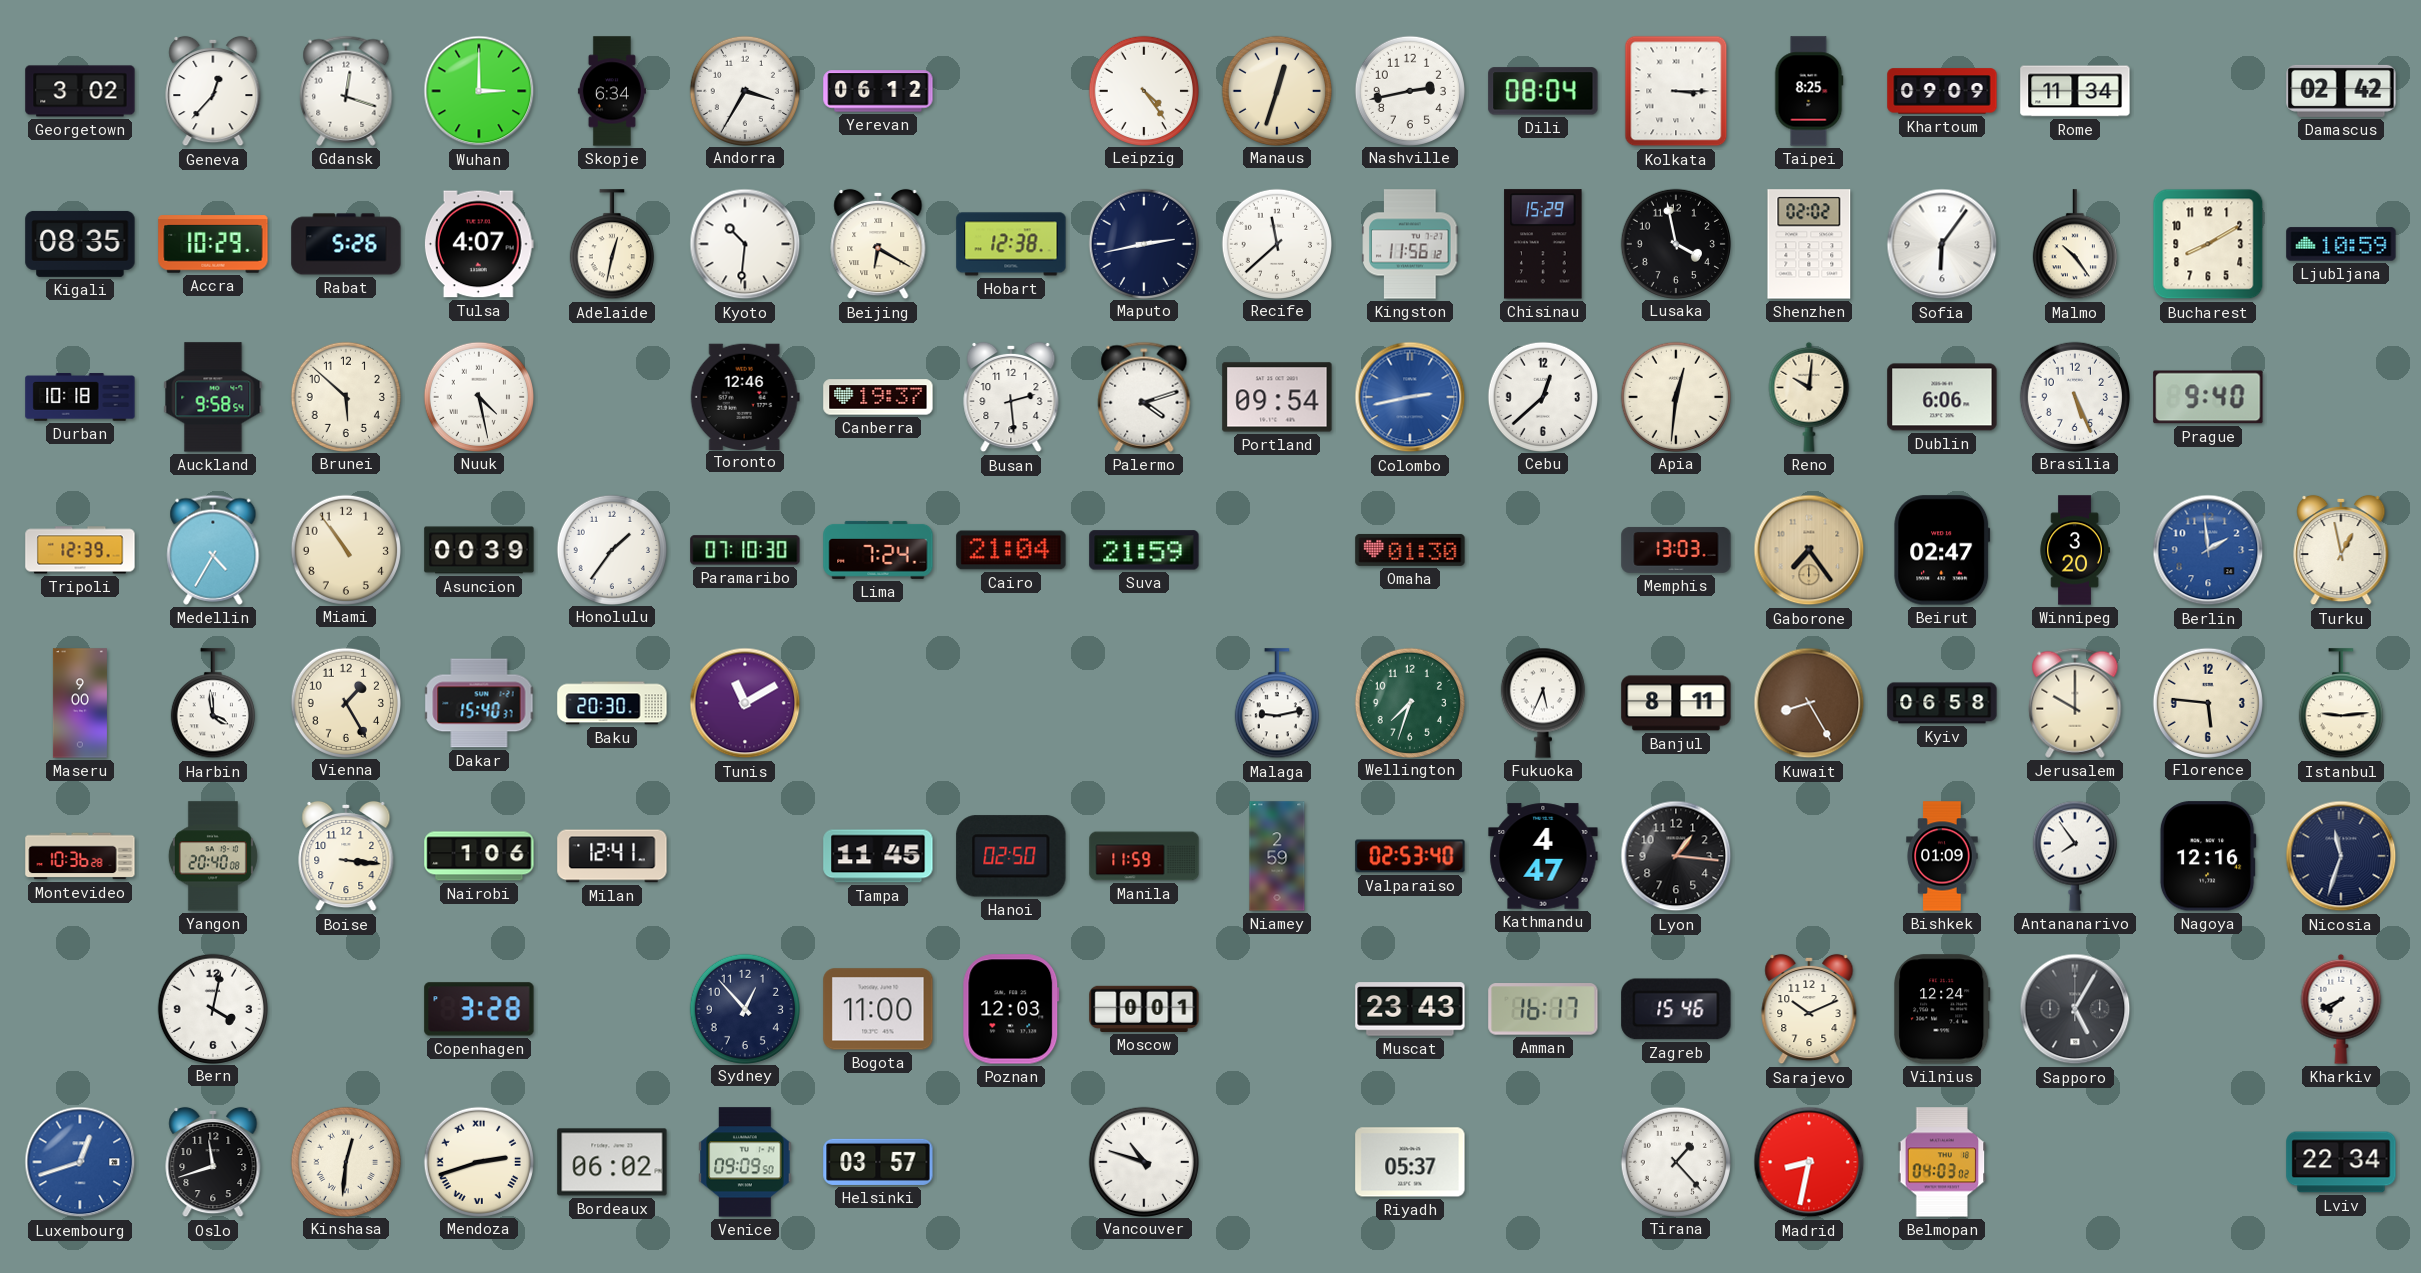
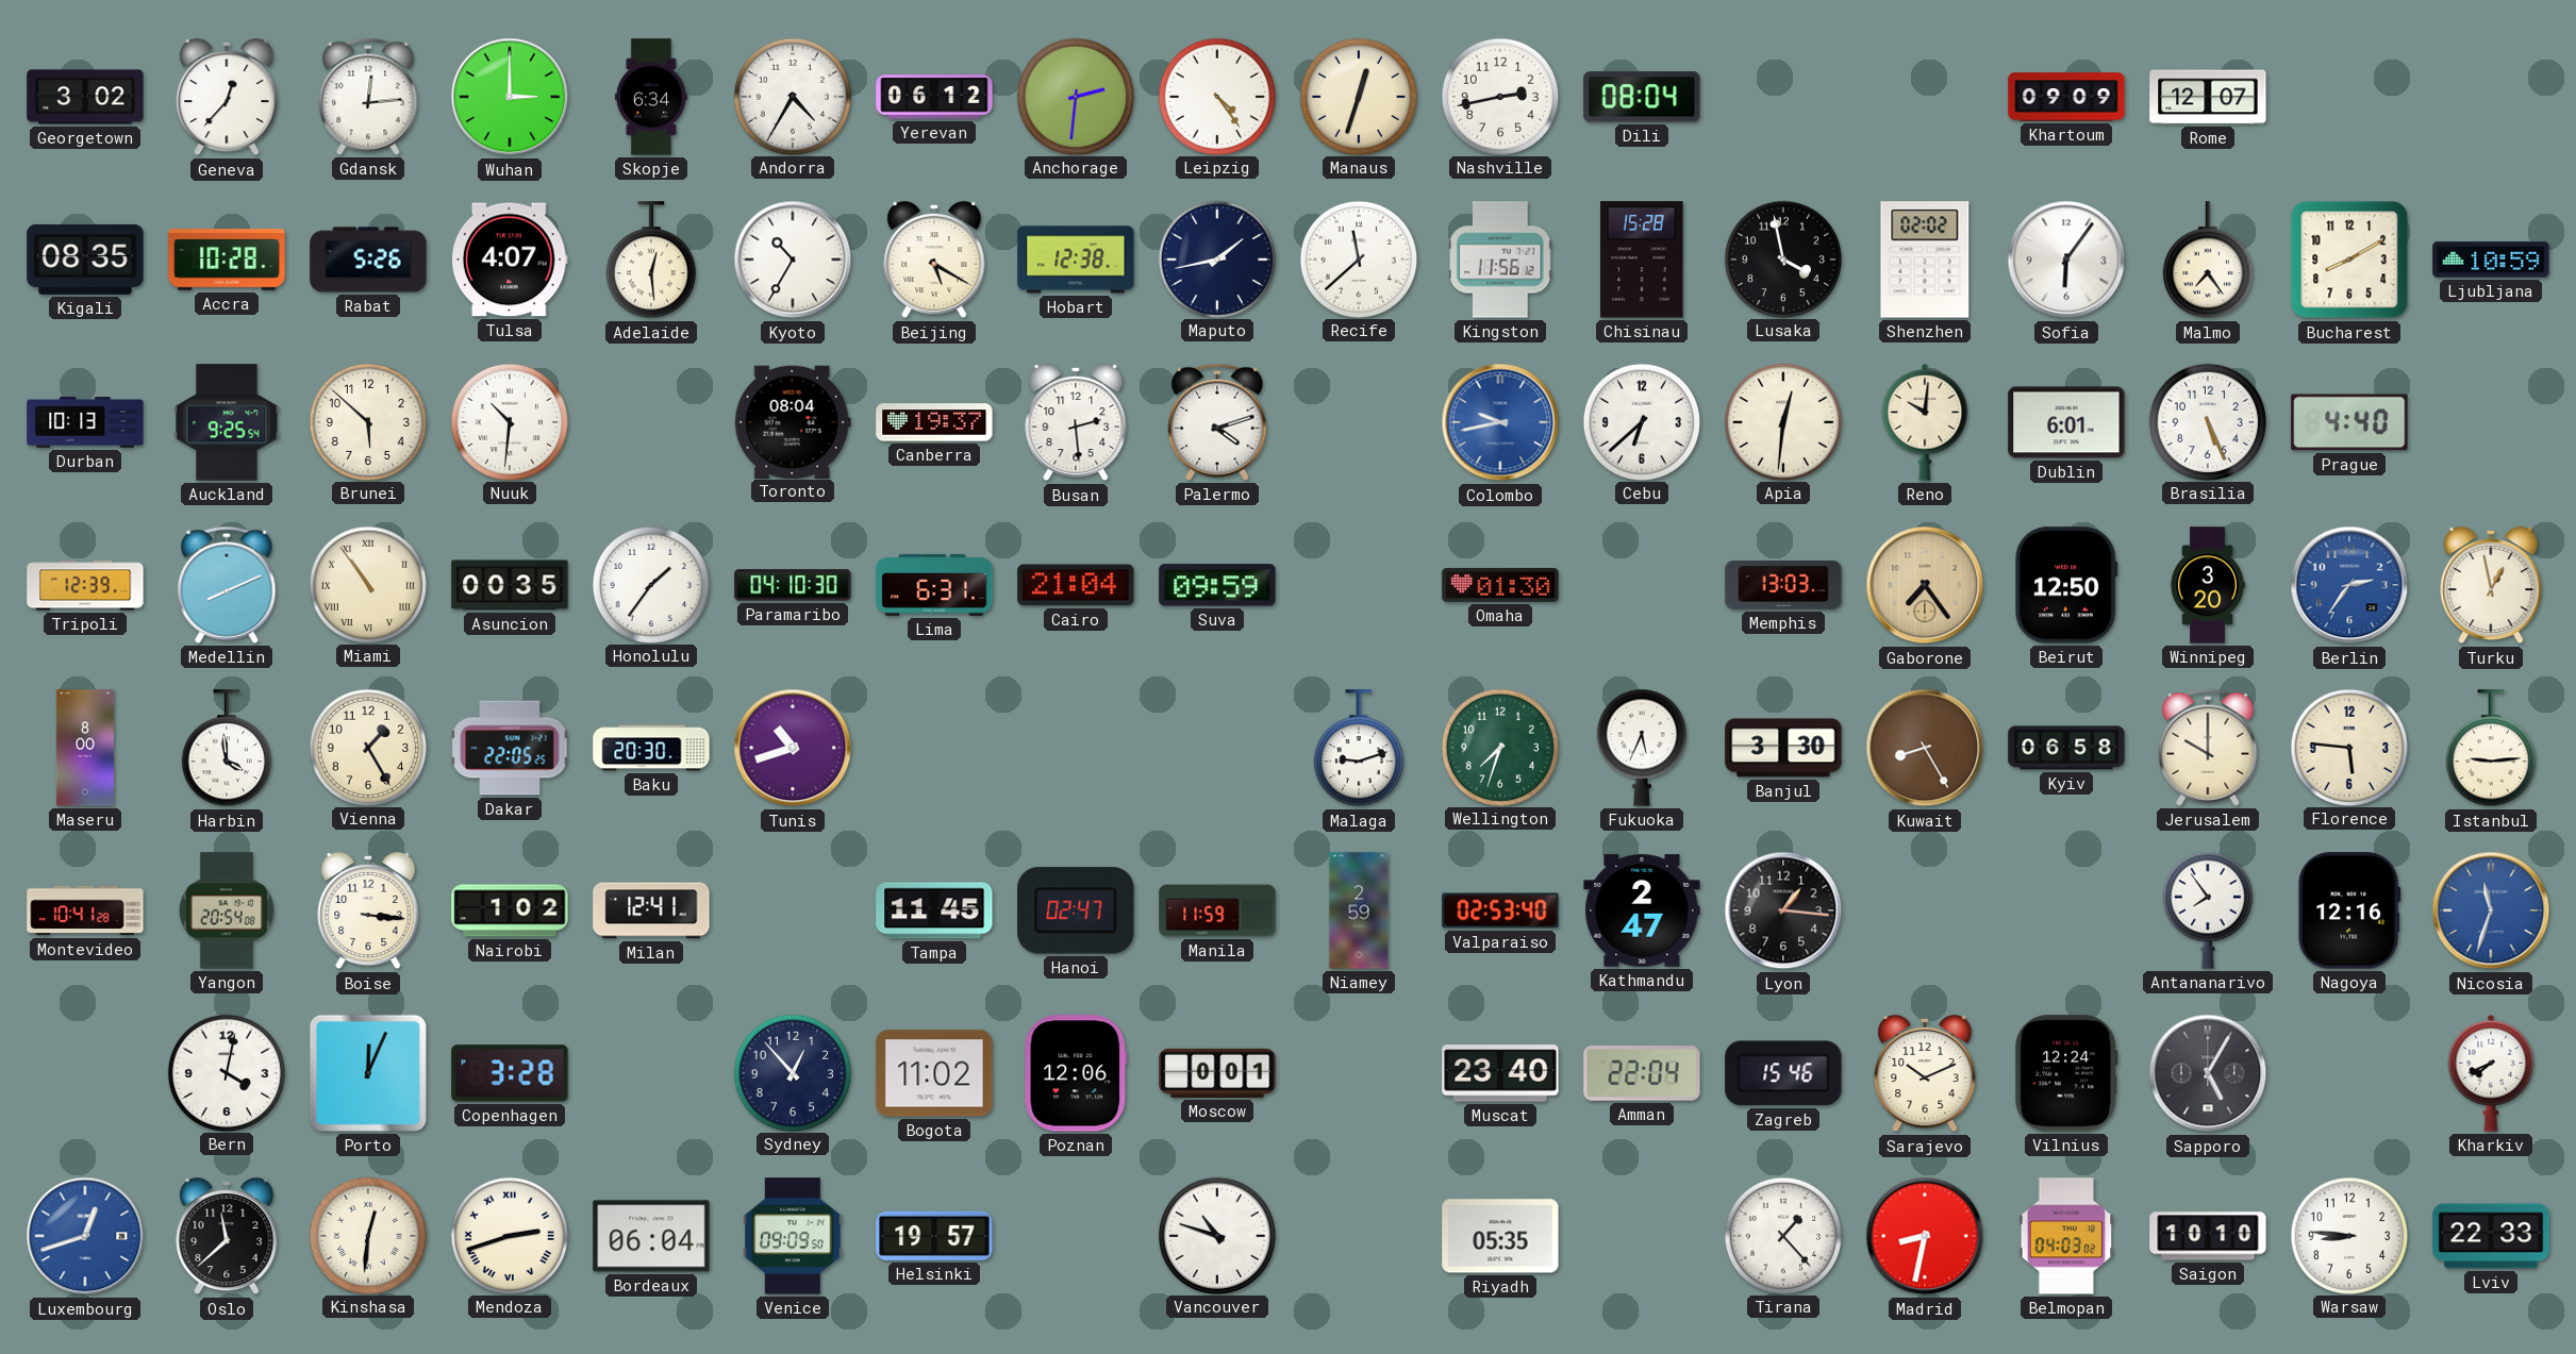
Gdansk: 12:18 -> 12:14 (368, 97)
Andorra: 3:35 -> 4:35 (792, 96)
Anchorage: none -> 2:31 (1075, 96)
Kolkata: 3:15 -> none (1676, 91)
Taipei: 8:25 -> none (1809, 91)
Rome: 11:34 -> 12:07 (2208, 97)
Damascus: 02:42 -> none (2341, 91)
Accra: 10:29 -> 10:28 (227, 260)
Adelaide: 12:32 -> 12:29 (651, 261)
Kyoto: 10:31 -> 10:35 (793, 260)
Beijing: 6:20 -> 5:20 (934, 260)
Maputo: 2:43 -> 1:43 (1216, 258)
Chisinau: 15:29 -> 15:28 (1642, 260)
Malmo: 10:24 -> 7:24 (2208, 261)
Durban: 10:18 -> 10:13 (85, 422)
Auckland: 9:58 -> 9:25 (227, 422)
Nuuk: 4:28 -> 10:31 (509, 421)
Toronto: 12:46 -> 08:04 (793, 421)
Portland: 09:54 -> none (1277, 397)
Colombo: 2:43 -> 9:43 (1500, 422)
Cebu: 12:38 -> 6:38 (1641, 421)
Dublin: 6:06 -> 6:01 (2066, 422)
Prague: 9:40 -> 4:40 (2349, 422)
Medellin: 4:35 -> 8:11 (227, 585)
Miami numerals: Arabic -> Roman (367, 584)
Asuncion: 00:39 -> 00:35 (510, 585)
Paramaribo: 07:10 -> 04:10 (793, 585)
Lima: 7:24 -> 6:31 (934, 585)
Suva: 21:59 -> 09:59 (1217, 585)
Beirut: 02:47 -> 12:50 (2066, 585)
Berlin: 1:59 -> 2:36 (2349, 585)
Maseru: 9:00 -> 8:00 (85, 748)
Dakar: 15:40 -> 22:05 (510, 748)
Tunis: 11:10 -> 10:42 (793, 748)
Malaga: 9:13 -> 9:12 (1359, 749)
Banjul: 8:11 -> 3:30 (1783, 748)
Montevideo: 10:36 -> 10:41 (85, 910)
Yangon: 20:40 -> 20:54 (227, 910)
Nairobi: 1:06 -> 1:02 (510, 910)
Hanoi: 02:50 -> 02:47 (1076, 910)
Kathmandu: 4:47 -> 2:47 (1642, 910)
Bishkek: 01:09 -> none (1942, 856)
Nicosia dial: navy -> blue (2491, 910)
Porto: none -> 12:04 (368, 1073)
Bogota: 11:00 -> 11:02 (934, 1073)
Poznan: 12:03 -> 12:06 (1076, 1073)
Muscat: 23:43 -> 23:40 (1500, 1073)
Amman: 16:17 -> 22:04 (1642, 1073)
Oslo: 11:42 -> 11:38 (227, 1236)
Bordeaux: 06:02 -> 06:04 (651, 1236)
Helsinki: 03:57 -> 19:57 (934, 1236)
Riyadh: 05:37 -> 05:35 (1500, 1236)
Saigon: none -> 10:10 (2208, 1236)
Warsaw: none -> 8:46 (2348, 1235)
Lviv: 22:34 -> 22:33 (2491, 1236)
